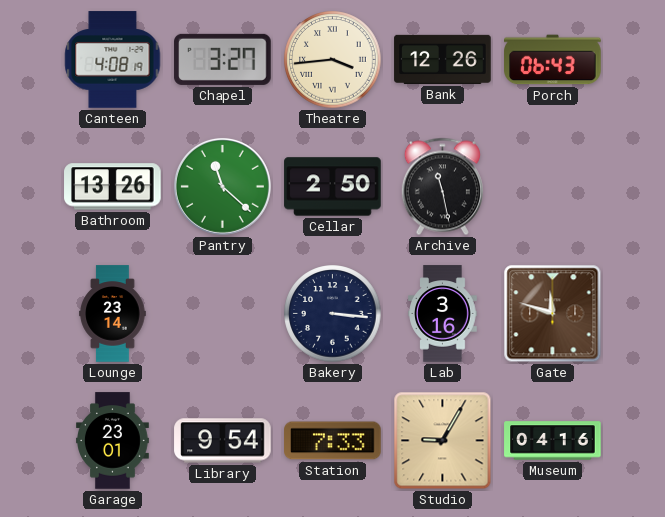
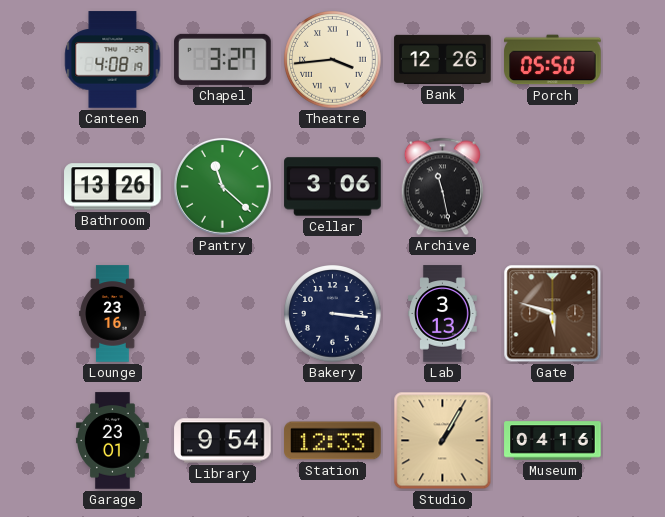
Porch: 06:43 -> 05:50 (553, 60)
Cellar: 2:50 -> 3:06 (333, 187)
Lounge: 23:14 -> 23:16 (113, 314)
Lab: 3:16 -> 3:13 (443, 314)
Gate: 11:48 -> 5:48 (553, 314)
Station: 7:33 -> 12:33 (333, 441)
Studio: 9:05 -> 1:05 (443, 441)
